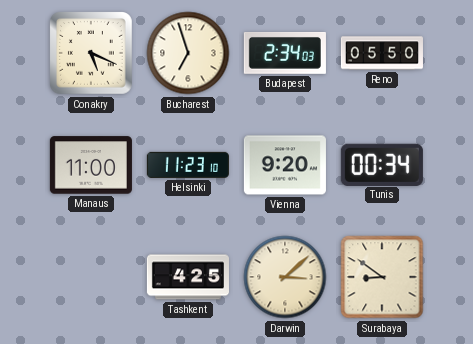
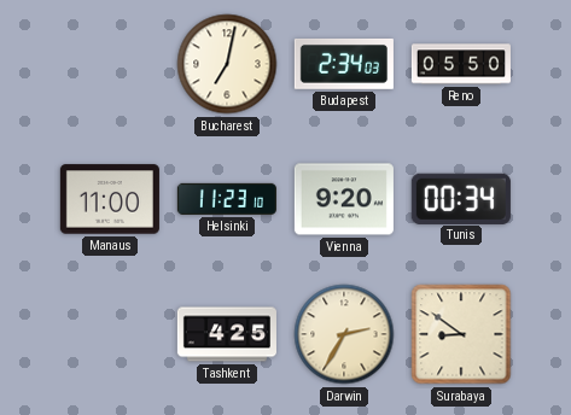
Conakry: 5:19 -> none (92, 54)
Bucharest: 6:57 -> 7:02 (227, 64)
Darwin: 3:08 -> 2:35 (344, 334)
